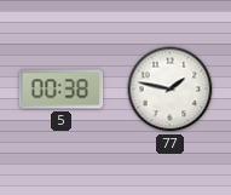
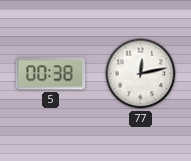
77: 1:47 -> 12:13 (141, 74)
